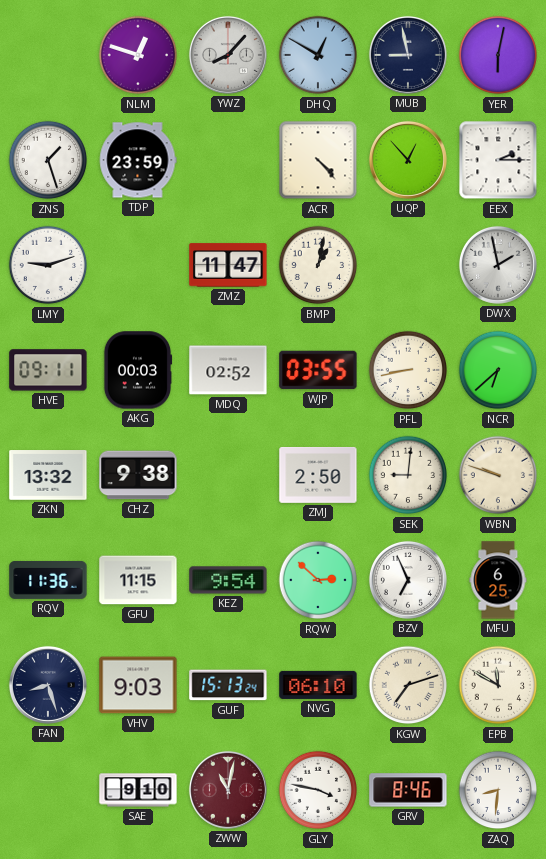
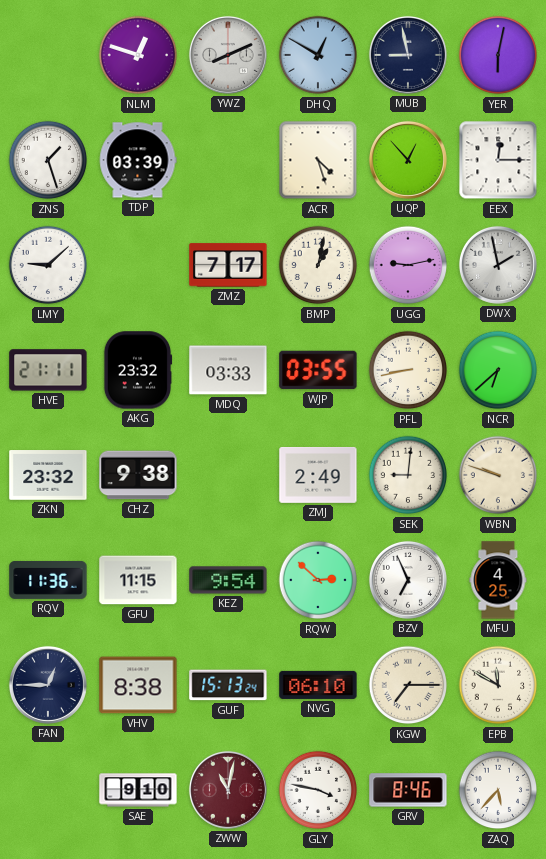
YWZ: 8:07 -> 8:11 (228, 55)
TDP: 23:59 -> 03:39 (138, 160)
ACR: 4:23 -> 4:27 (318, 160)
EEX: 2:15 -> 12:15 (498, 160)
LMY: 9:12 -> 9:08 (48, 265)
ZMZ: 11:47 -> 7:17 (228, 265)
UGG: none -> 9:13 (408, 265)
HVE: 09:11 -> 21:11 (48, 370)
AKG: 00:03 -> 23:32 (138, 370)
MDQ: 02:52 -> 03:33 (228, 370)
ZKN: 13:32 -> 23:32 (48, 475)
ZMJ: 2:50 -> 2:49 (318, 475)
MFU: 6:25 -> 4:25 (498, 580)
FAN: 8:27 -> 12:45 (48, 685)
VHV: 9:03 -> 8:38 (138, 685)
KGW: 7:12 -> 7:15 (408, 685)
ZAQ: 8:31 -> 5:37 (498, 790)
